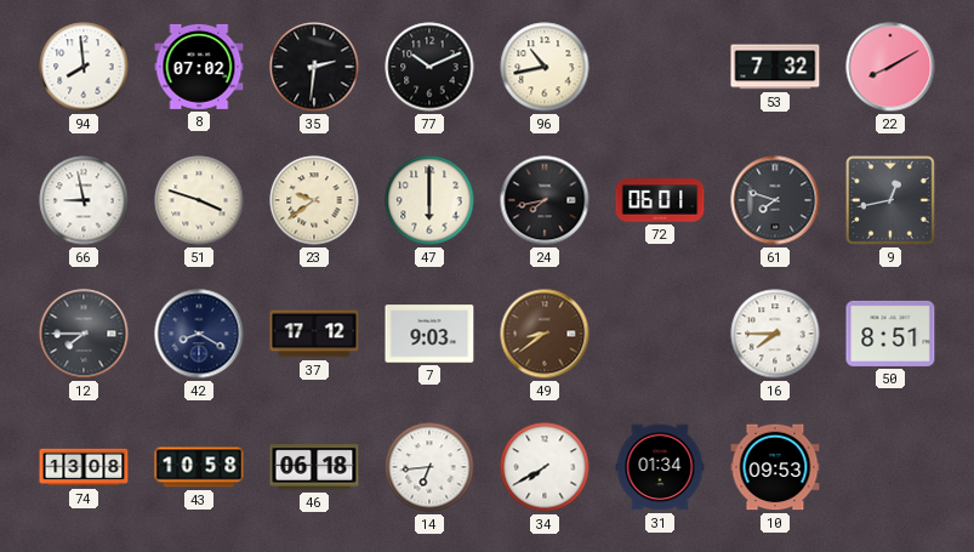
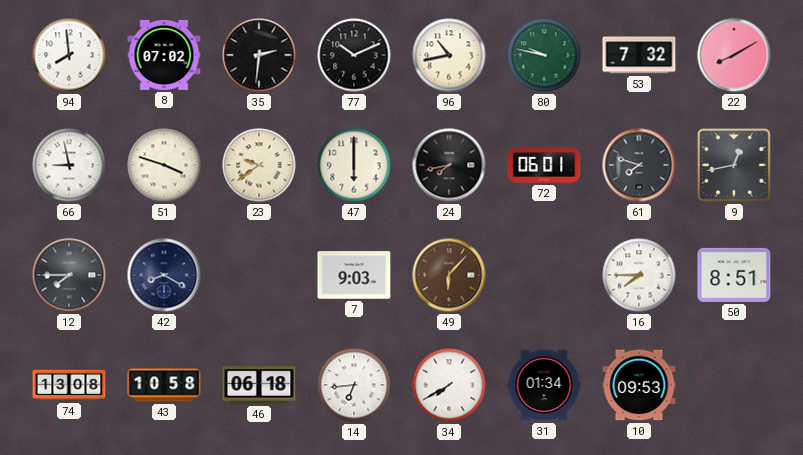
80: none -> 9:47 (544, 55)
37: 17:12 -> none (314, 334)
49: 8:39 -> 6:07 (449, 275)
